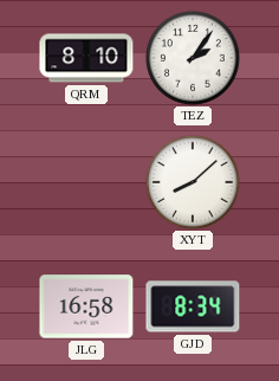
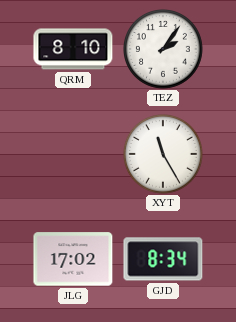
XYT: 8:08 -> 11:25 (164, 155)
JLG: 16:58 -> 17:02 (73, 259)
